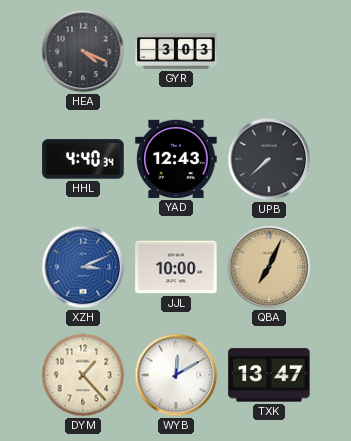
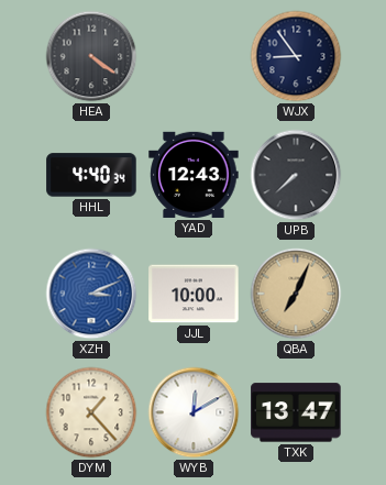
HEA: 4:19 -> 4:21 (91, 56)
GYR: 3:03 -> none (176, 51)
WJX: none -> 8:54 (296, 56)
